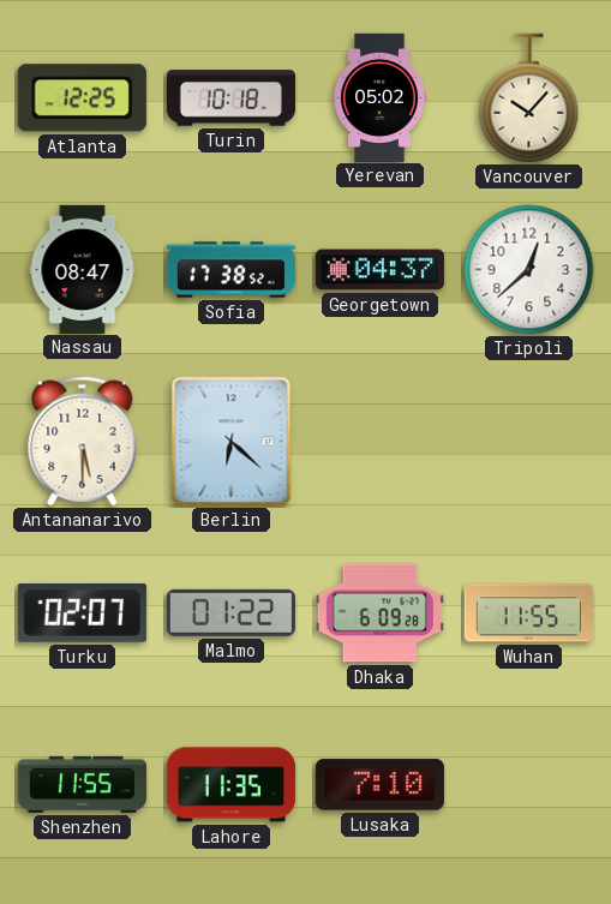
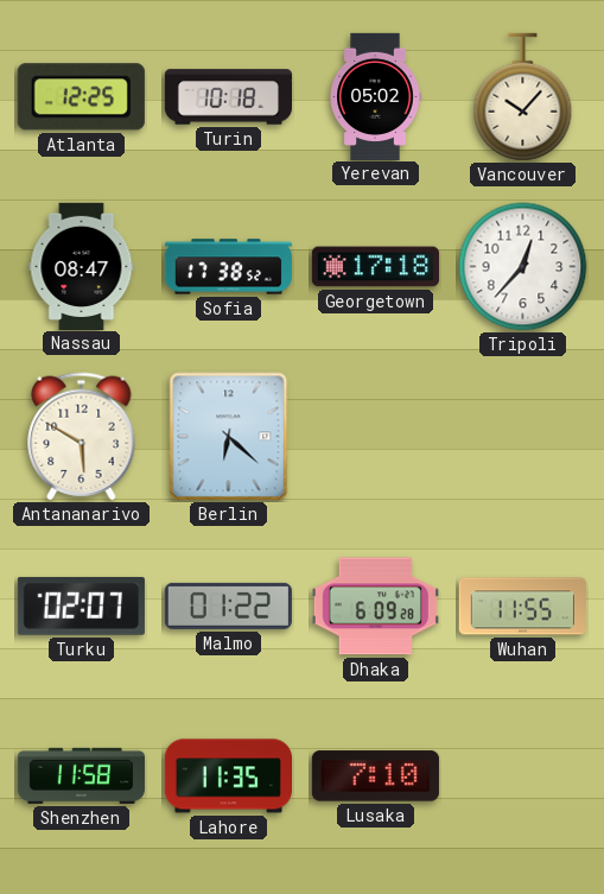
Georgetown: 04:37 -> 17:18 (375, 267)
Tripoli: 12:38 -> 12:37 (523, 267)
Antananarivo: 5:30 -> 5:50 (82, 437)
Shenzhen: 11:55 -> 11:58 (81, 775)
